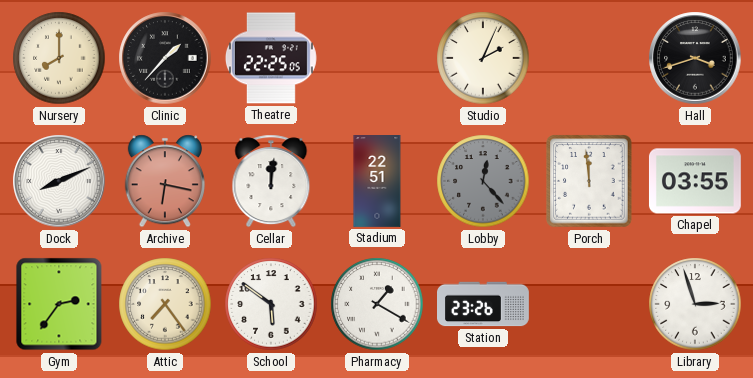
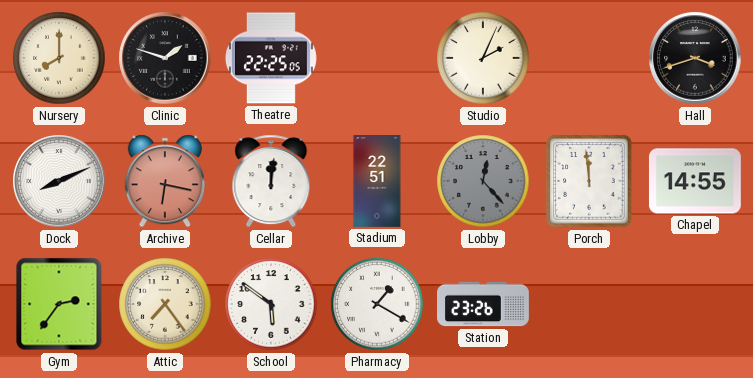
Clinic: 1:37 -> 1:48 (165, 58)
Chapel: 03:55 -> 14:55 (695, 181)
Library: 2:57 -> none (695, 304)
